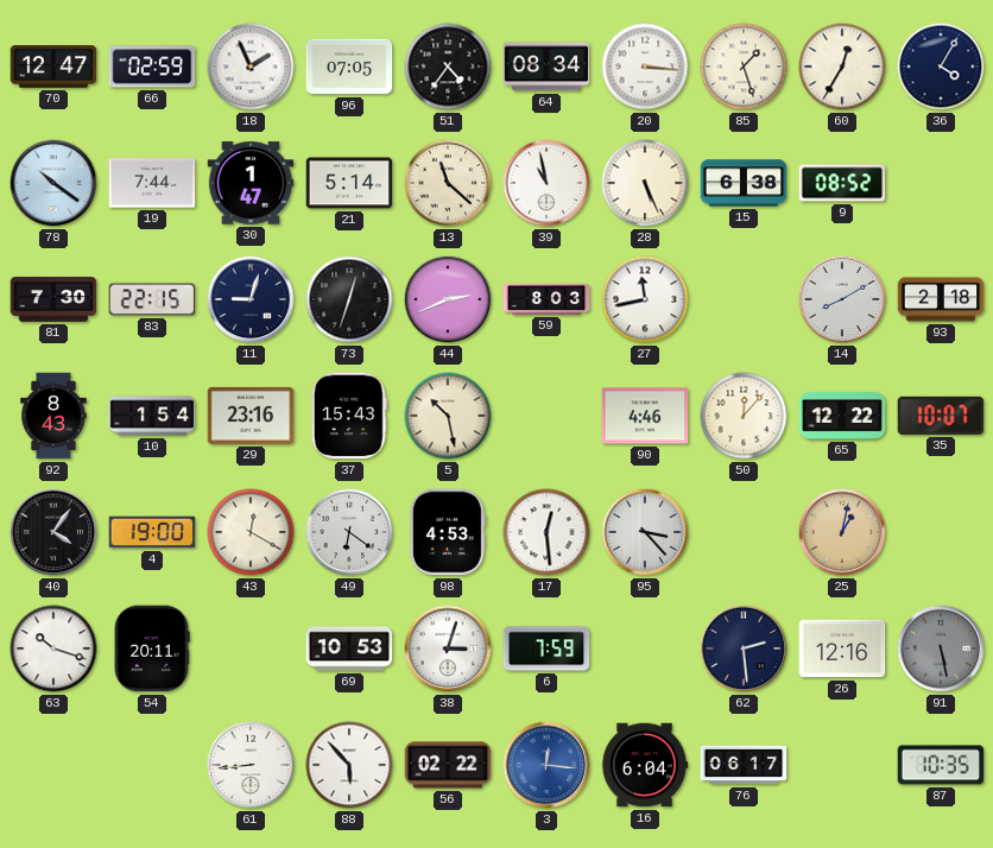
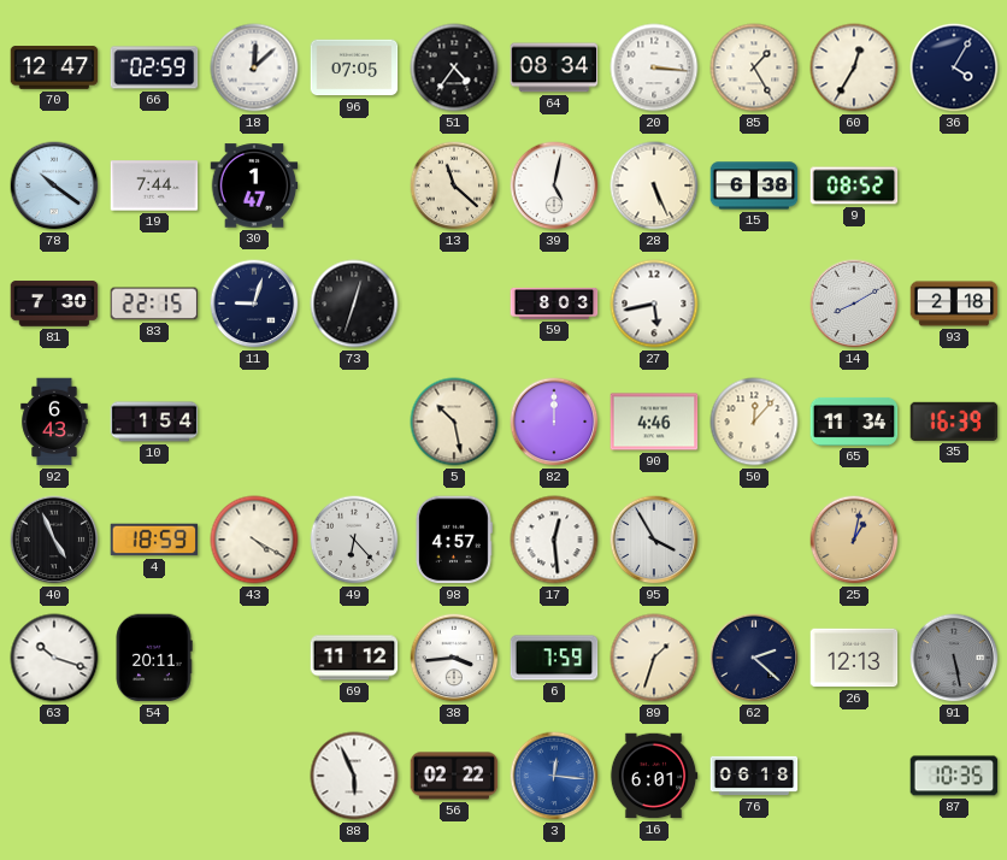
18: 1:56 -> 12:08 (254, 67)
85: 1:27 -> 1:25 (754, 67)
21: 5:14 -> none (349, 183)
39: 10:58 -> 5:02 (554, 185)
44: 2:41 -> none (448, 299)
27: 11:43 -> 5:43 (654, 304)
92: 8:43 -> 6:43 (54, 422)
29: 23:16 -> none (251, 416)
37: 15:43 -> none (349, 416)
82: none -> 12:00 (554, 422)
65: 12:22 -> 11:34 (854, 422)
35: 10:07 -> 16:39 (954, 422)
40: 4:06 -> 4:56 (54, 540)
4: 19:00 -> 18:59 (154, 540)
43: 12:20 -> 4:20 (254, 540)
49: 6:21 -> 6:23 (354, 540)
98: 4:53 -> 4:57 (454, 540)
95: 3:23 -> 3:55 (654, 540)
69: 10:53 -> 11:12 (354, 658)
38: 3:03 -> 3:44 (454, 658)
89: none -> 1:33 (654, 658)
62: 2:29 -> 2:22 (754, 658)
26: 12:16 -> 12:13 (854, 658)
61: 8:44 -> none (251, 765)
88: 5:53 -> 5:56 (354, 776)
16: 6:04 -> 6:01 (654, 776)
76: 06:17 -> 06:18 (754, 776)
